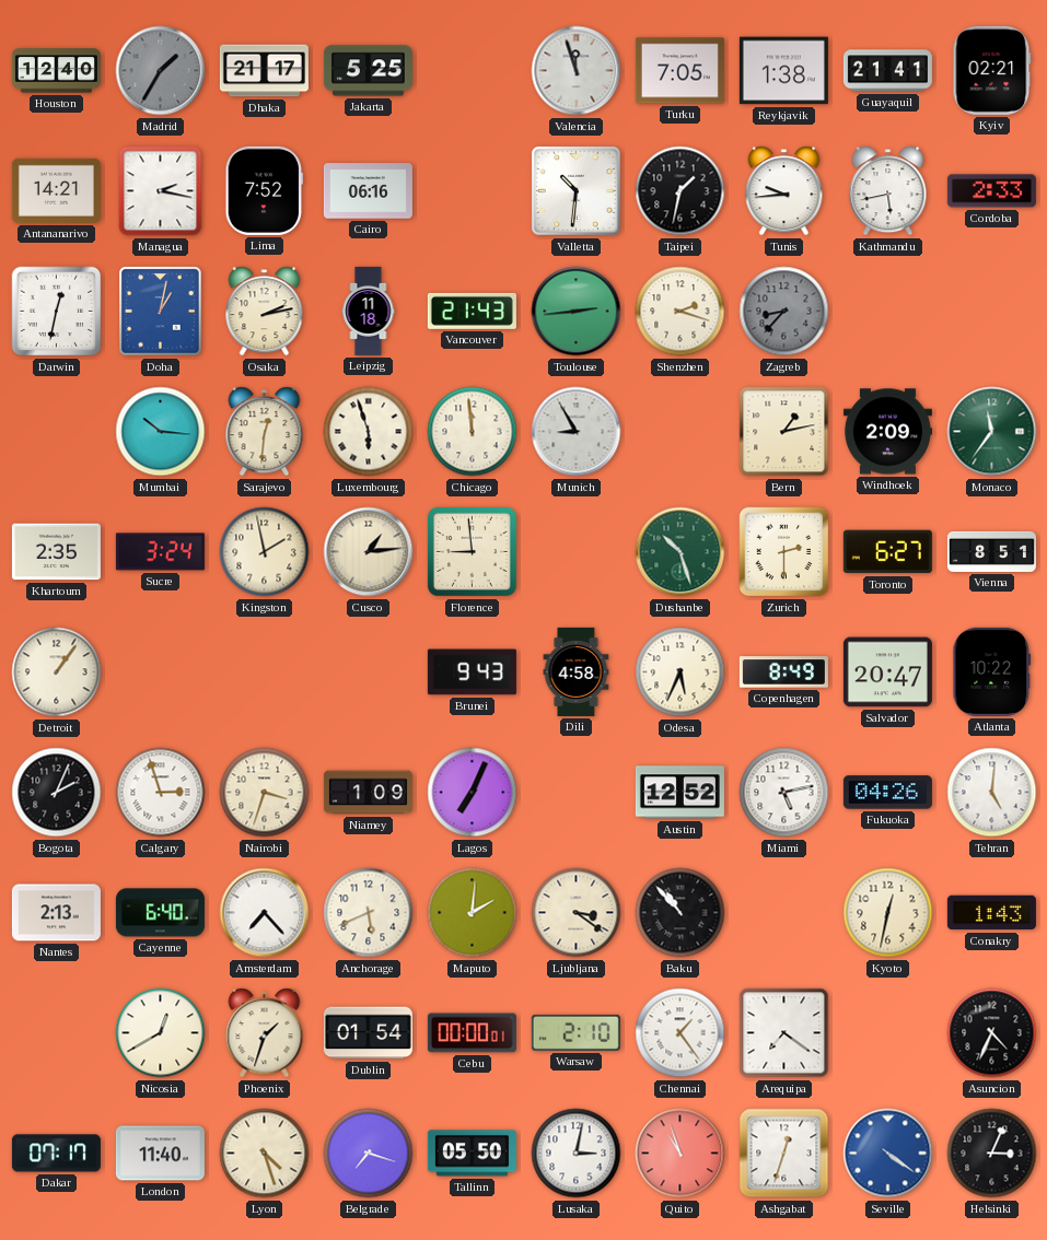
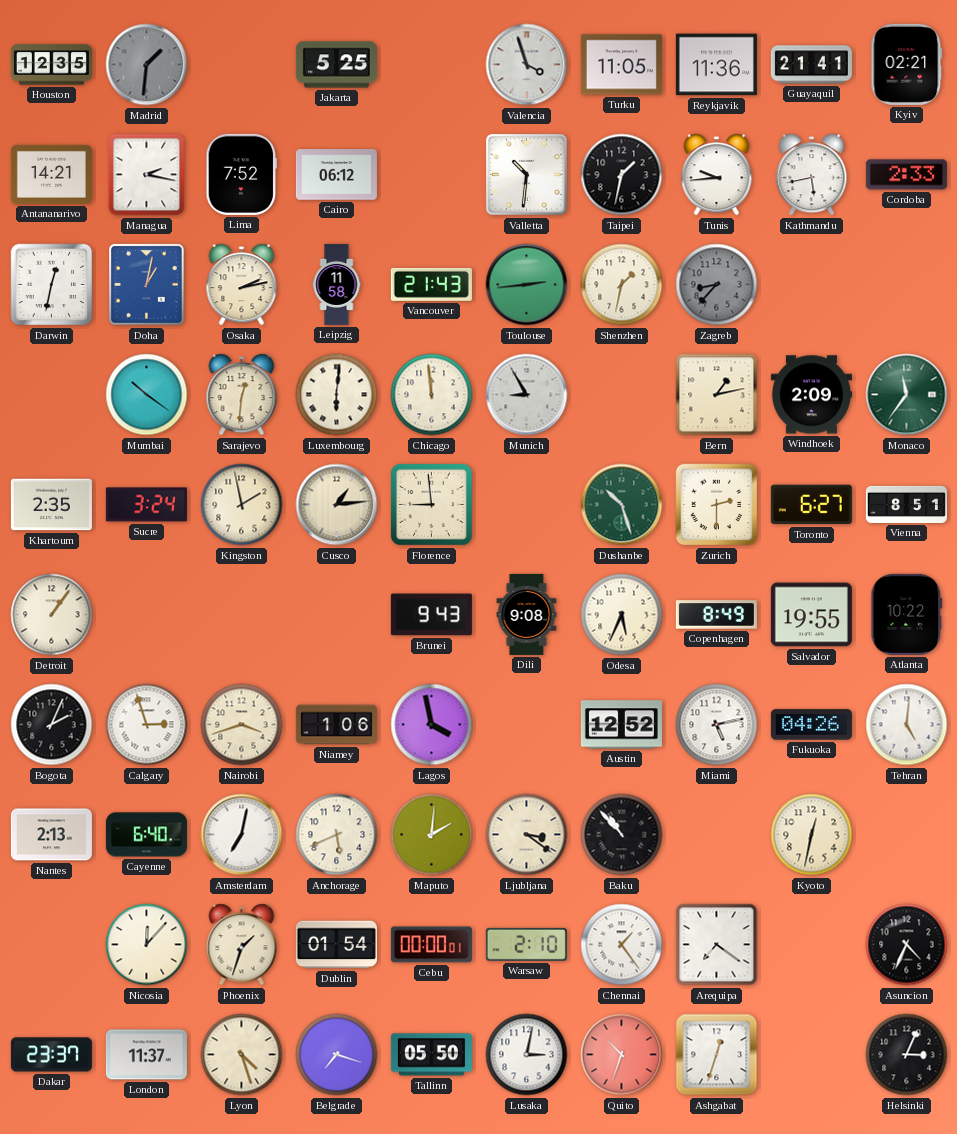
Houston: 12:40 -> 12:35 (51, 65)
Madrid: 1:35 -> 1:31 (147, 65)
Dhaka: 21:17 -> none (264, 71)
Valencia: 11:57 -> 3:57 (527, 65)
Turku: 7:05 -> 11:05 (621, 65)
Reykjavik: 1:38 -> 11:36 (716, 65)
Cairo: 06:16 -> 06:12 (336, 175)
Leipzig: 11:18 -> 11:58 (337, 284)
Shenzhen: 2:18 -> 1:32 (622, 285)
Mumbai: 10:16 -> 10:21 (147, 395)
Luxembourg: 5:57 -> 6:01 (337, 395)
Dili: 4:58 -> 9:08 (527, 614)
Salvador: 20:47 -> 19:55 (811, 615)
Nairobi: 3:33 -> 3:42 (242, 725)
Niamey: 1:09 -> 1:06 (336, 725)
Lagos: 7:04 -> 3:58 (432, 725)
Amsterdam: 7:23 -> 7:02 (242, 835)
Conakry: 1:43 -> none (991, 913)
Nicosia: 12:40 -> 12:07 (147, 945)
Dakar: 07:17 -> 23:37 (51, 1055)
London: 11:40 -> 11:37 (146, 1055)
Quito: 10:57 -> 10:33 (622, 1055)
Seville: 4:21 -> none (888, 1154)
